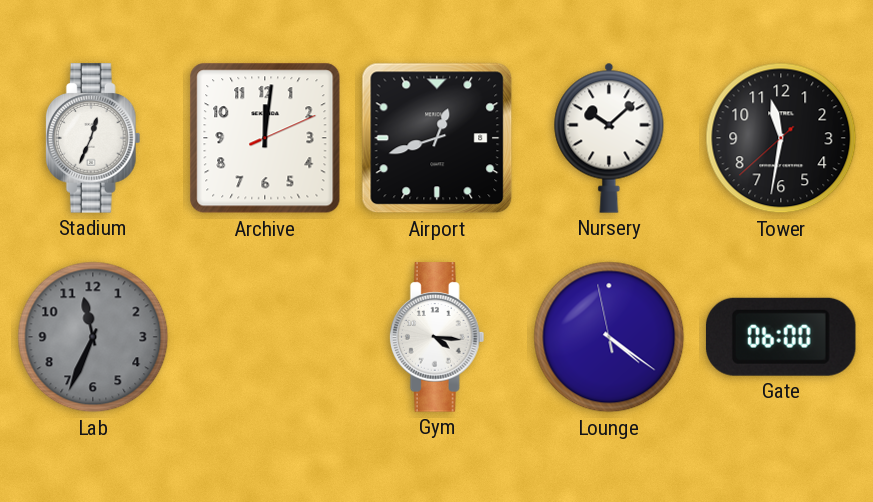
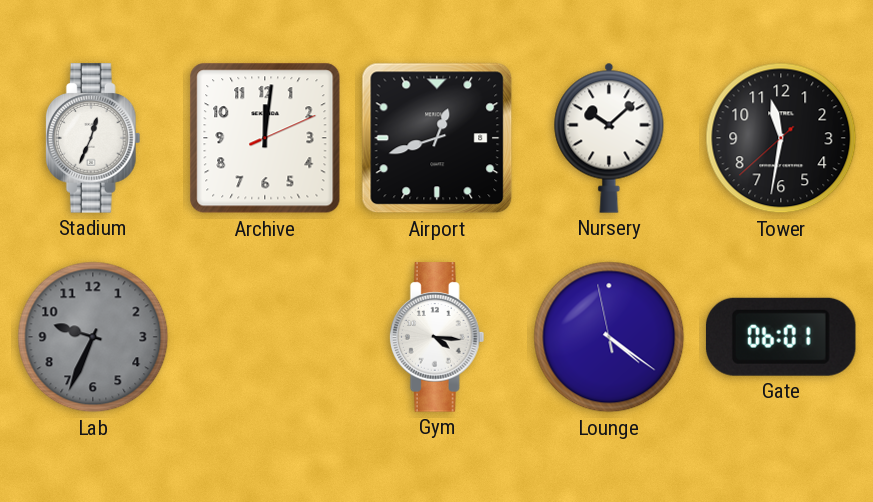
Lab: 11:34 -> 9:34 (93, 337)
Gate: 06:00 -> 06:01 (781, 337)
